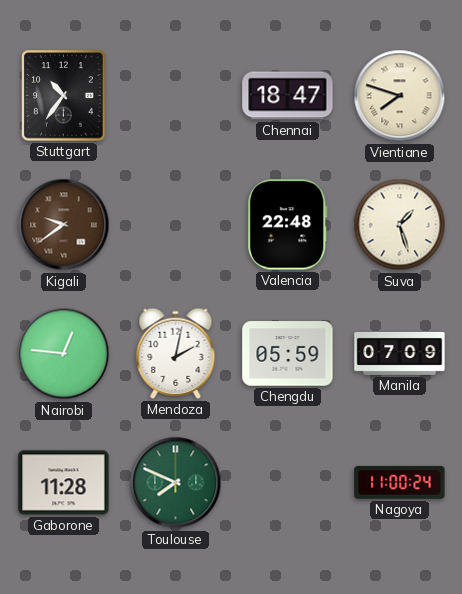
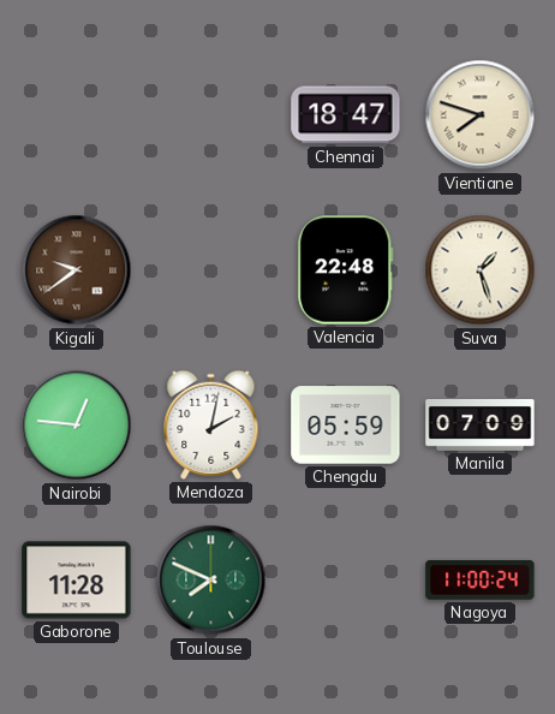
Stuttgart: 10:36 -> none (64, 96)
